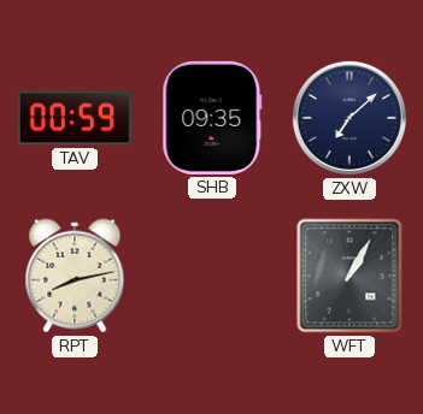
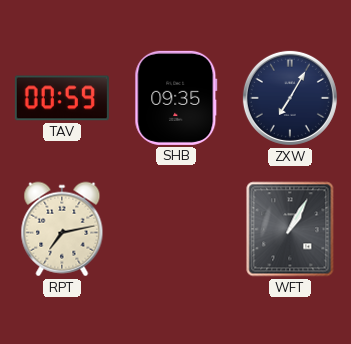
ZXW: 7:08 -> 7:05 (290, 98)
RPT: 8:13 -> 7:13 (62, 229)
